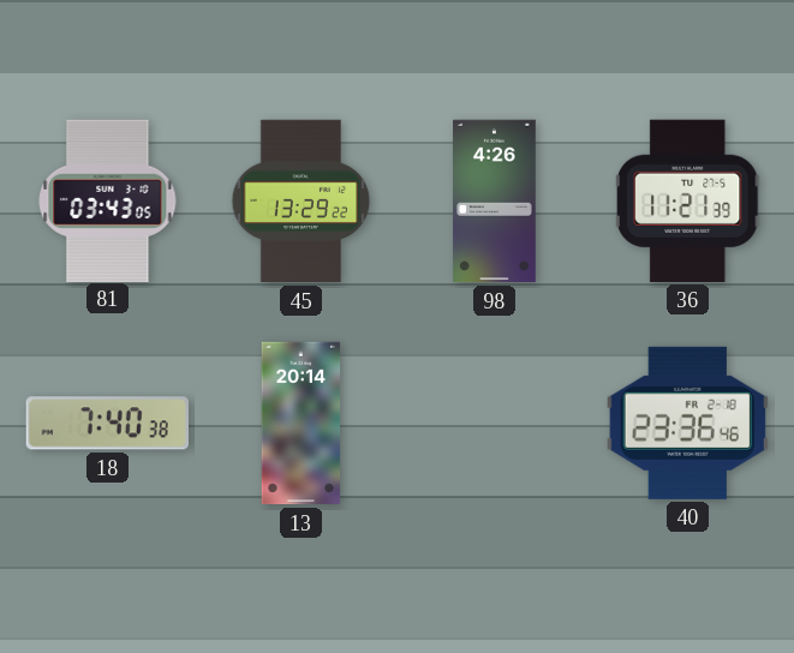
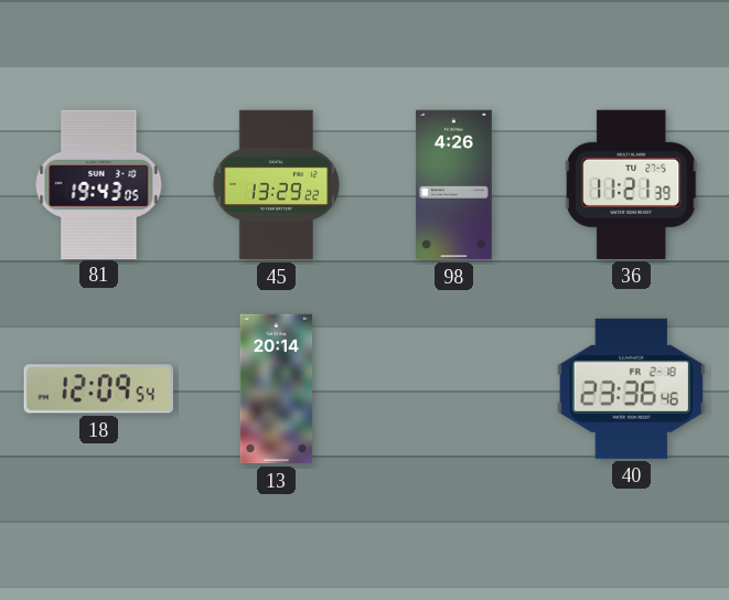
81: 03:43 -> 19:43 (99, 184)
18: 7:40 -> 12:09 (98, 389)
